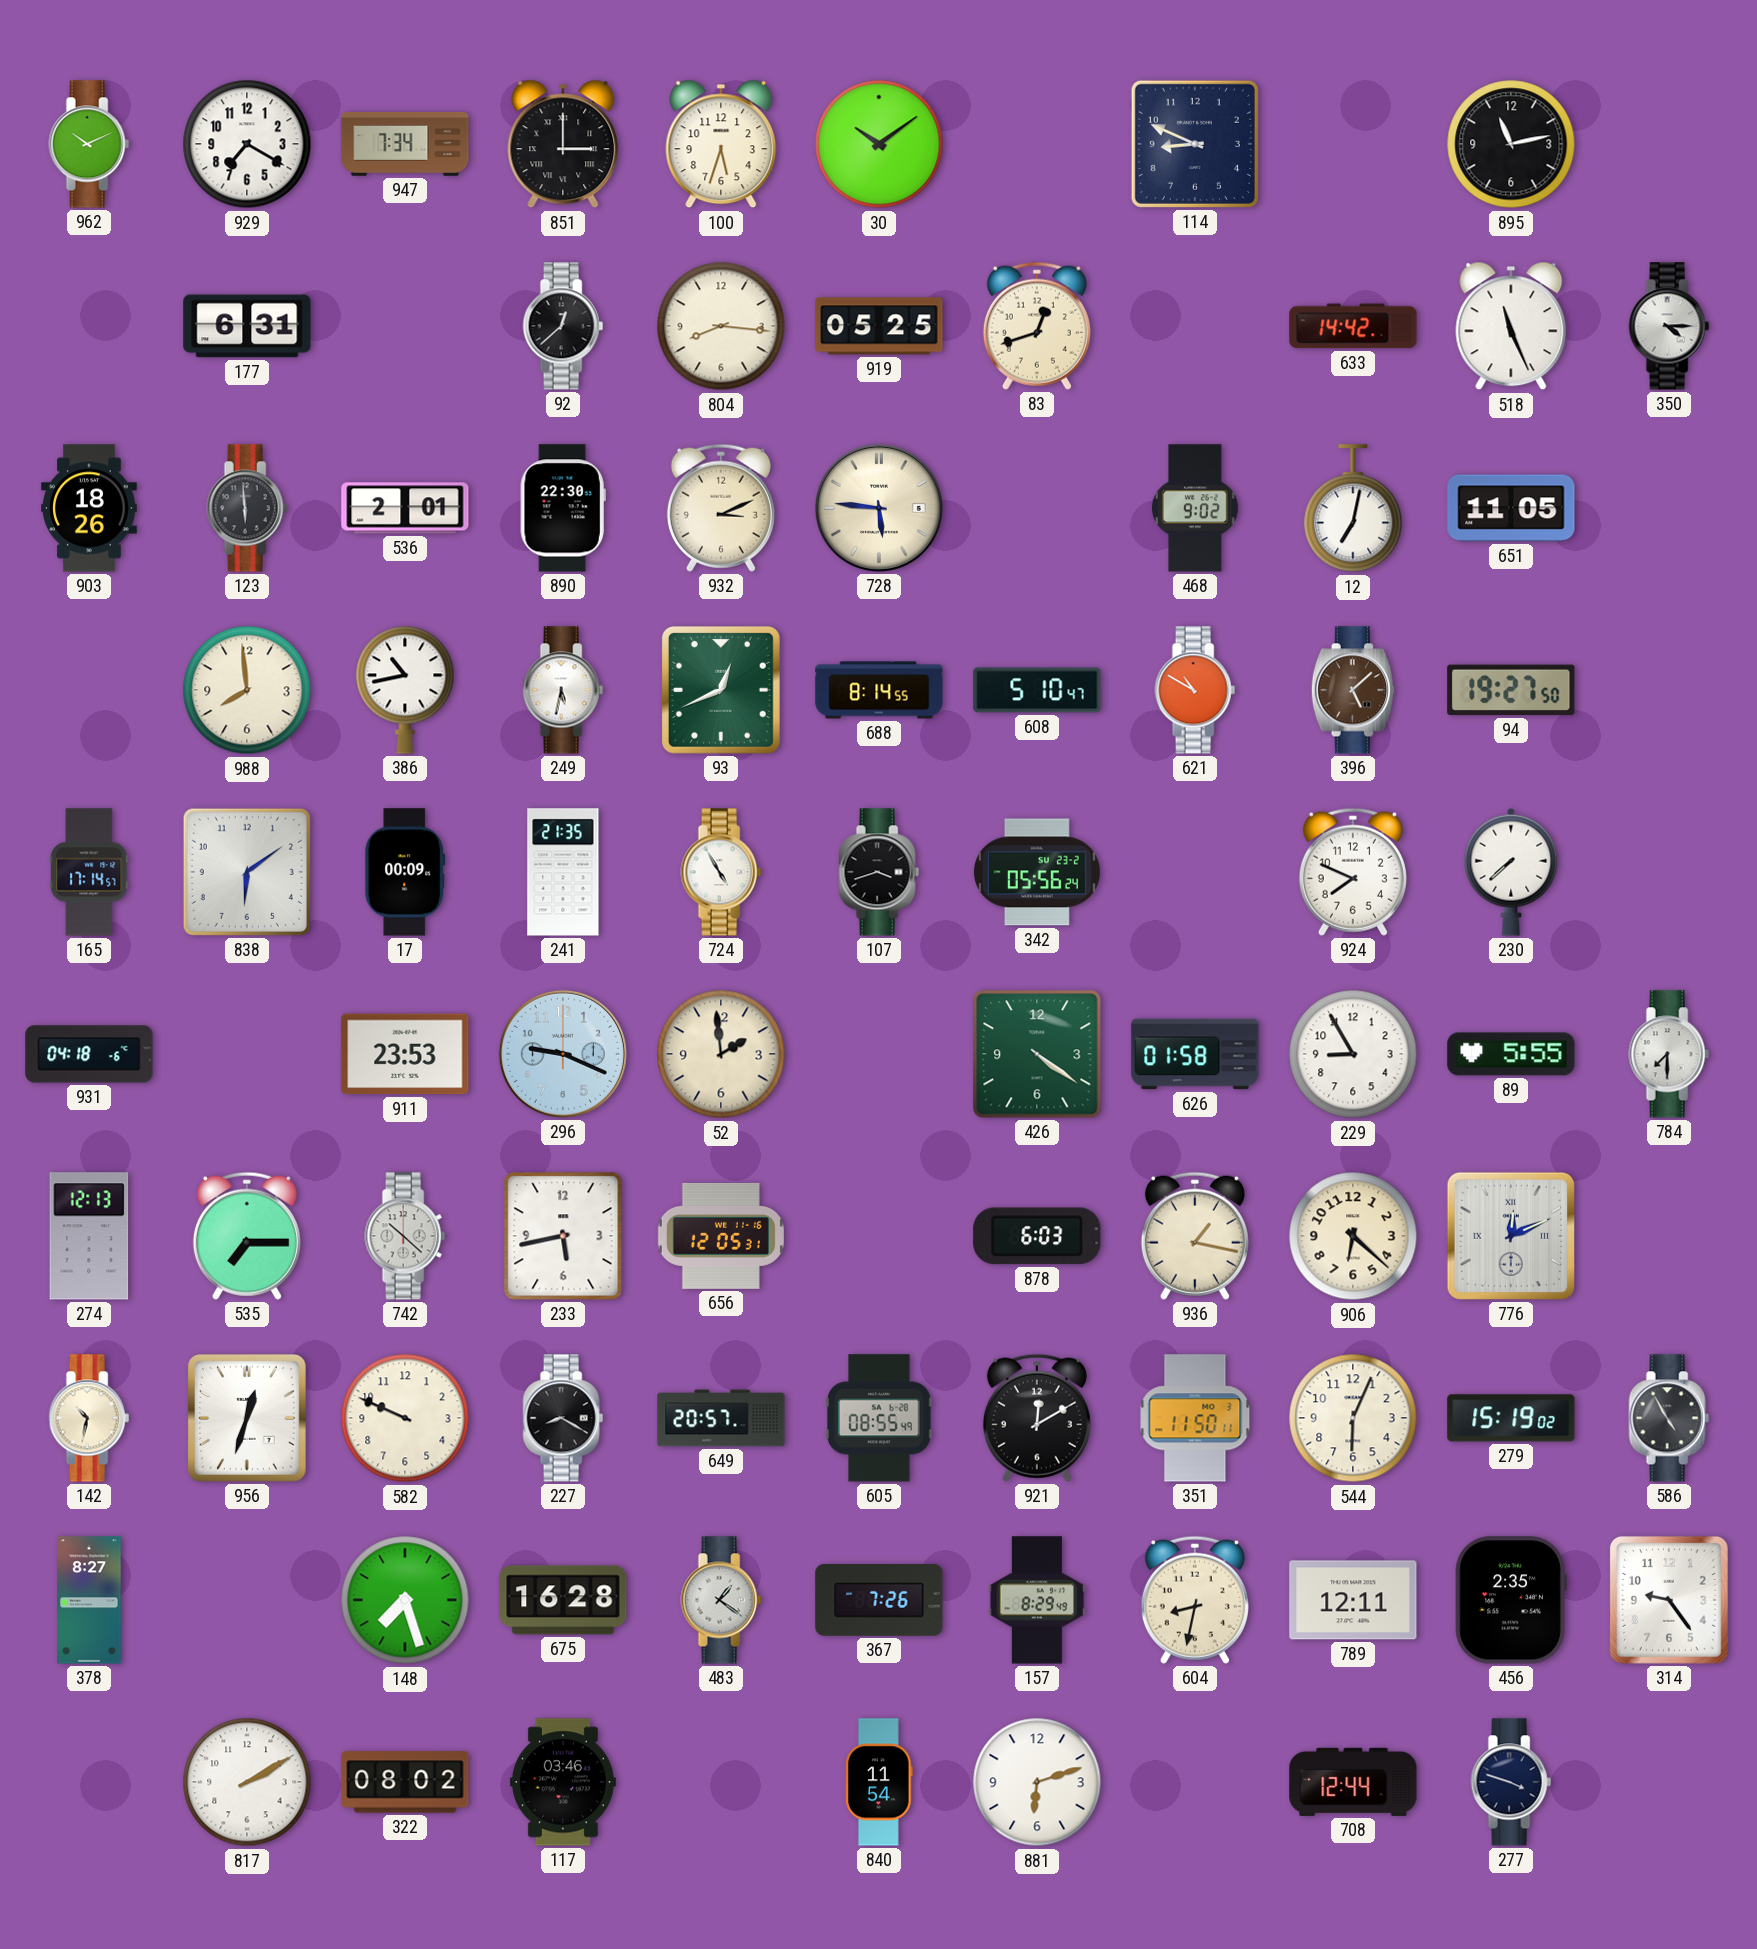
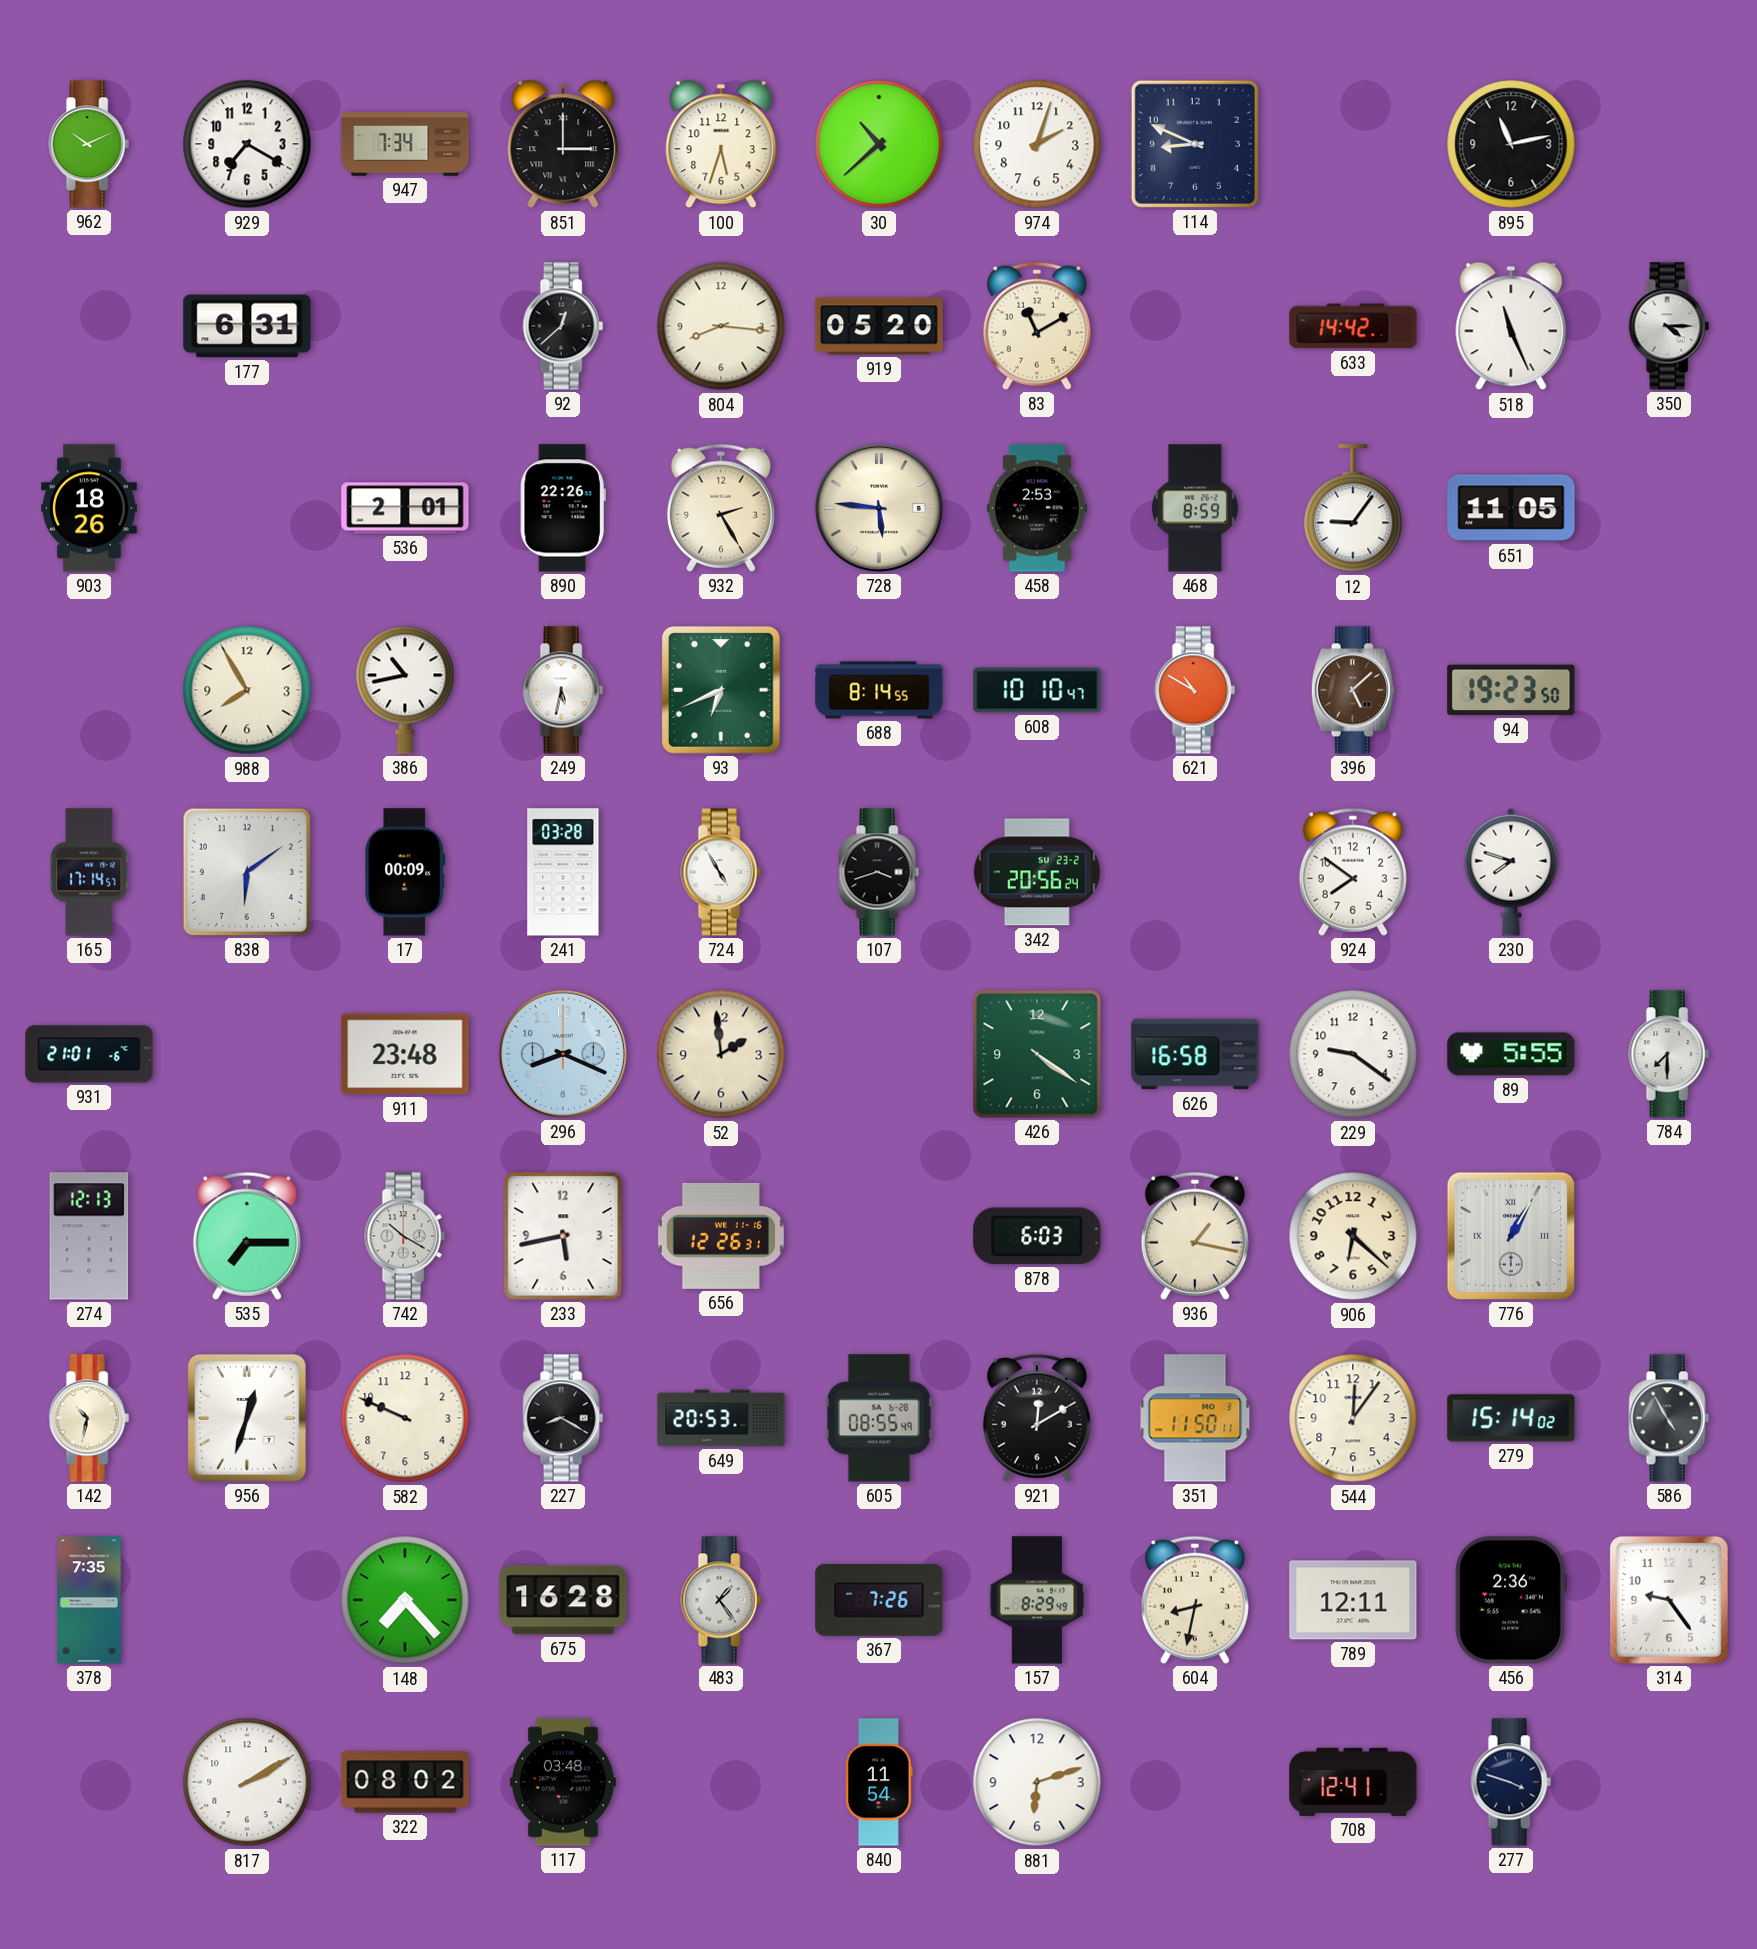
30: 10:09 -> 10:38 (879, 144)
974: none -> 2:03 (1037, 144)
919: 05:25 -> 05:20 (879, 326)
83: 12:42 -> 11:10 (1037, 326)
123: 5:59 -> none (247, 508)
890: 22:30 -> 22:26 (563, 508)
932: 3:11 -> 2:25 (721, 508)
458: none -> 2:53 (1037, 508)
468: 9:02 -> 8:59 (1195, 508)
12: 7:02 -> 9:06 (1353, 509)
988: 7:59 -> 7:55 (247, 690)
93: 12:41 -> 6:41 (721, 690)
608: 5:10 -> 10:10 (1037, 690)
94: 19:27 -> 19:23 (1511, 690)
241: 21:35 -> 03:28 (563, 872)
342: 05:56 -> 20:56 (1037, 872)
924: 7:49 -> 7:51 (1353, 872)
230: 7:38 -> 7:48 (1511, 872)
931: 04:18 -> 21:01 (89, 1054)
911: 23:53 -> 23:48 (405, 1054)
296: 9:19 -> 8:19 (563, 1054)
626: 01:58 -> 16:58 (1195, 1054)
229: 8:55 -> 9:21 (1353, 1054)
742: 10:22 -> 10:20 (405, 1236)
656: 12:05 -> 12:26 (721, 1236)
776: 12:11 -> 1:05 (1511, 1236)
649: 20:57 -> 20:53 (721, 1418)
544: 6:04 -> 12:06 (1353, 1418)
279: 15:19 -> 15:14 (1511, 1418)
378: 8:27 -> 7:35 (89, 1600)
148: 7:27 -> 7:23 (405, 1600)
483: 1:21 -> 1:24 (721, 1600)
456: 2:35 -> 2:36 (1511, 1600)
117: 03:46 -> 03:48 (563, 1782)
708: 12:44 -> 12:41 (1353, 1782)
